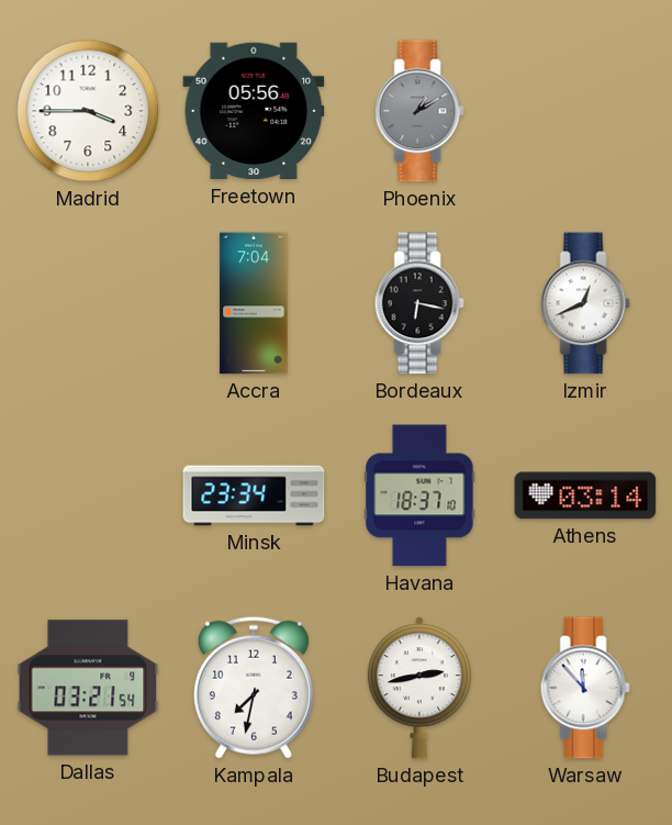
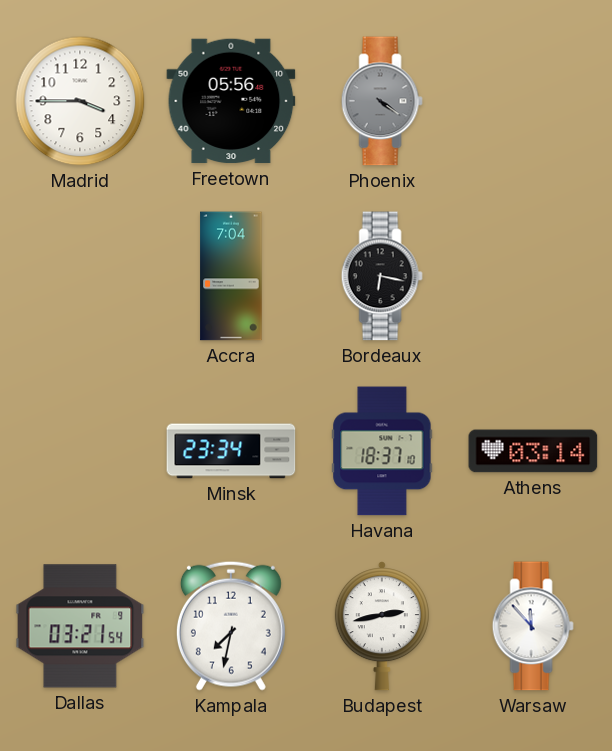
Phoenix: 1:10 -> 4:21 (382, 101)
Izmir: 12:41 -> none (585, 303)
